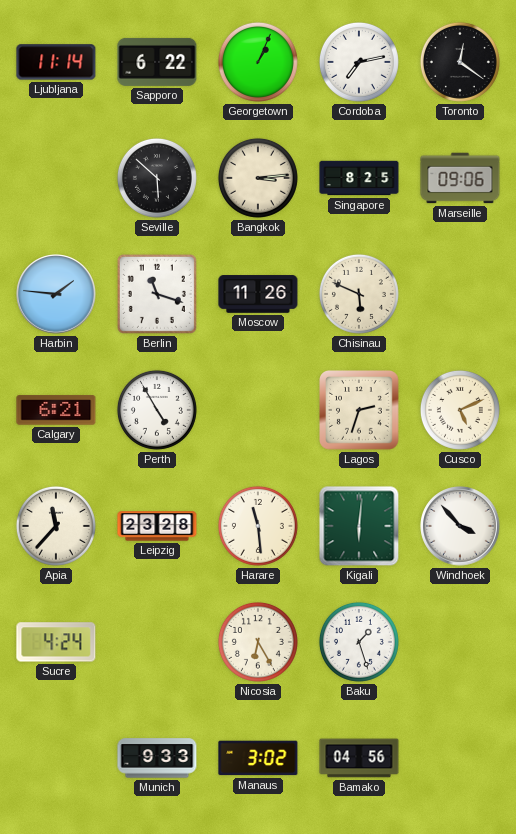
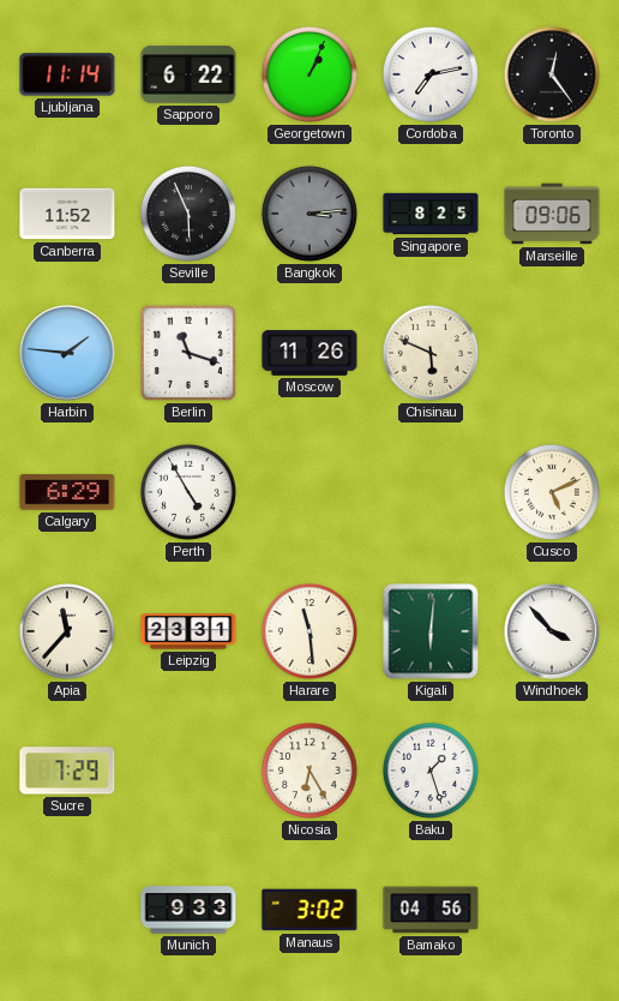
Toronto: 12:21 -> 12:24 (552, 74)
Canberra: none -> 11:52 (67, 214)
Seville: 5:52 -> 5:56 (188, 214)
Bangkok dial: cream -> grey (309, 214)
Calgary: 6:21 -> 6:29 (67, 492)
Lagos: 2:33 -> none (360, 411)
Leipzig: 23:28 -> 23:31 (188, 631)
Sucre: 4:24 -> 7:29 (67, 771)
